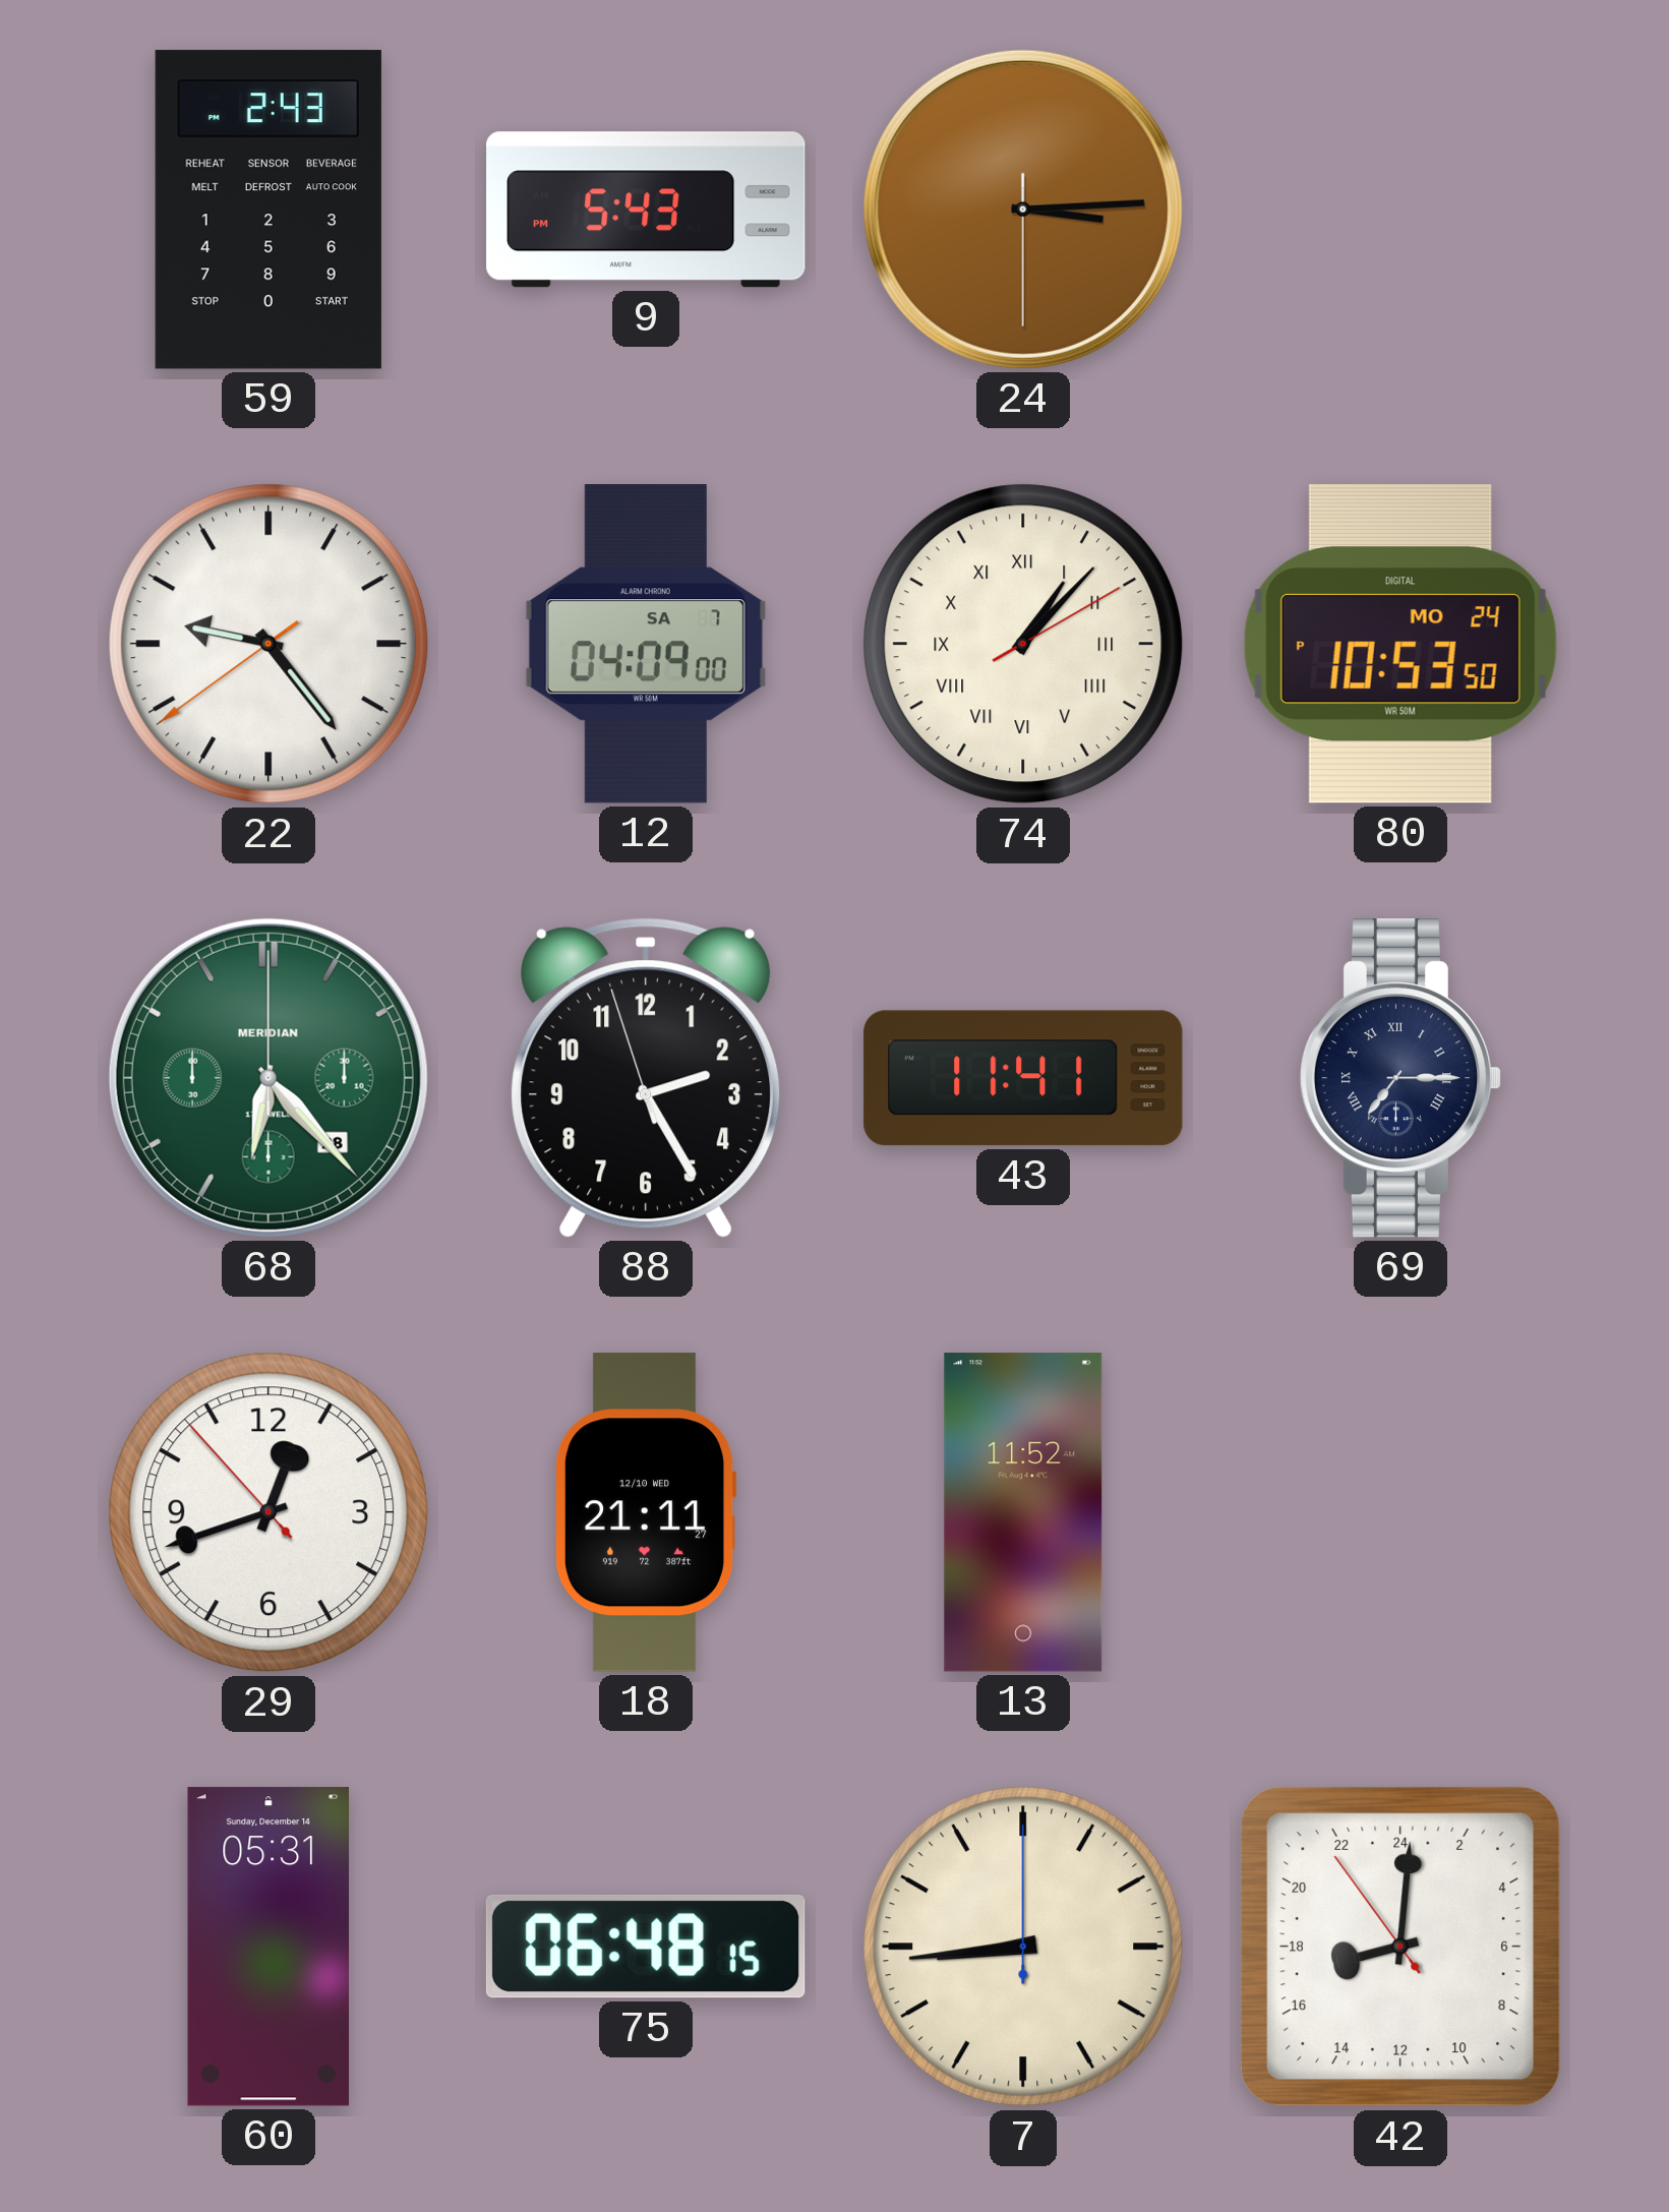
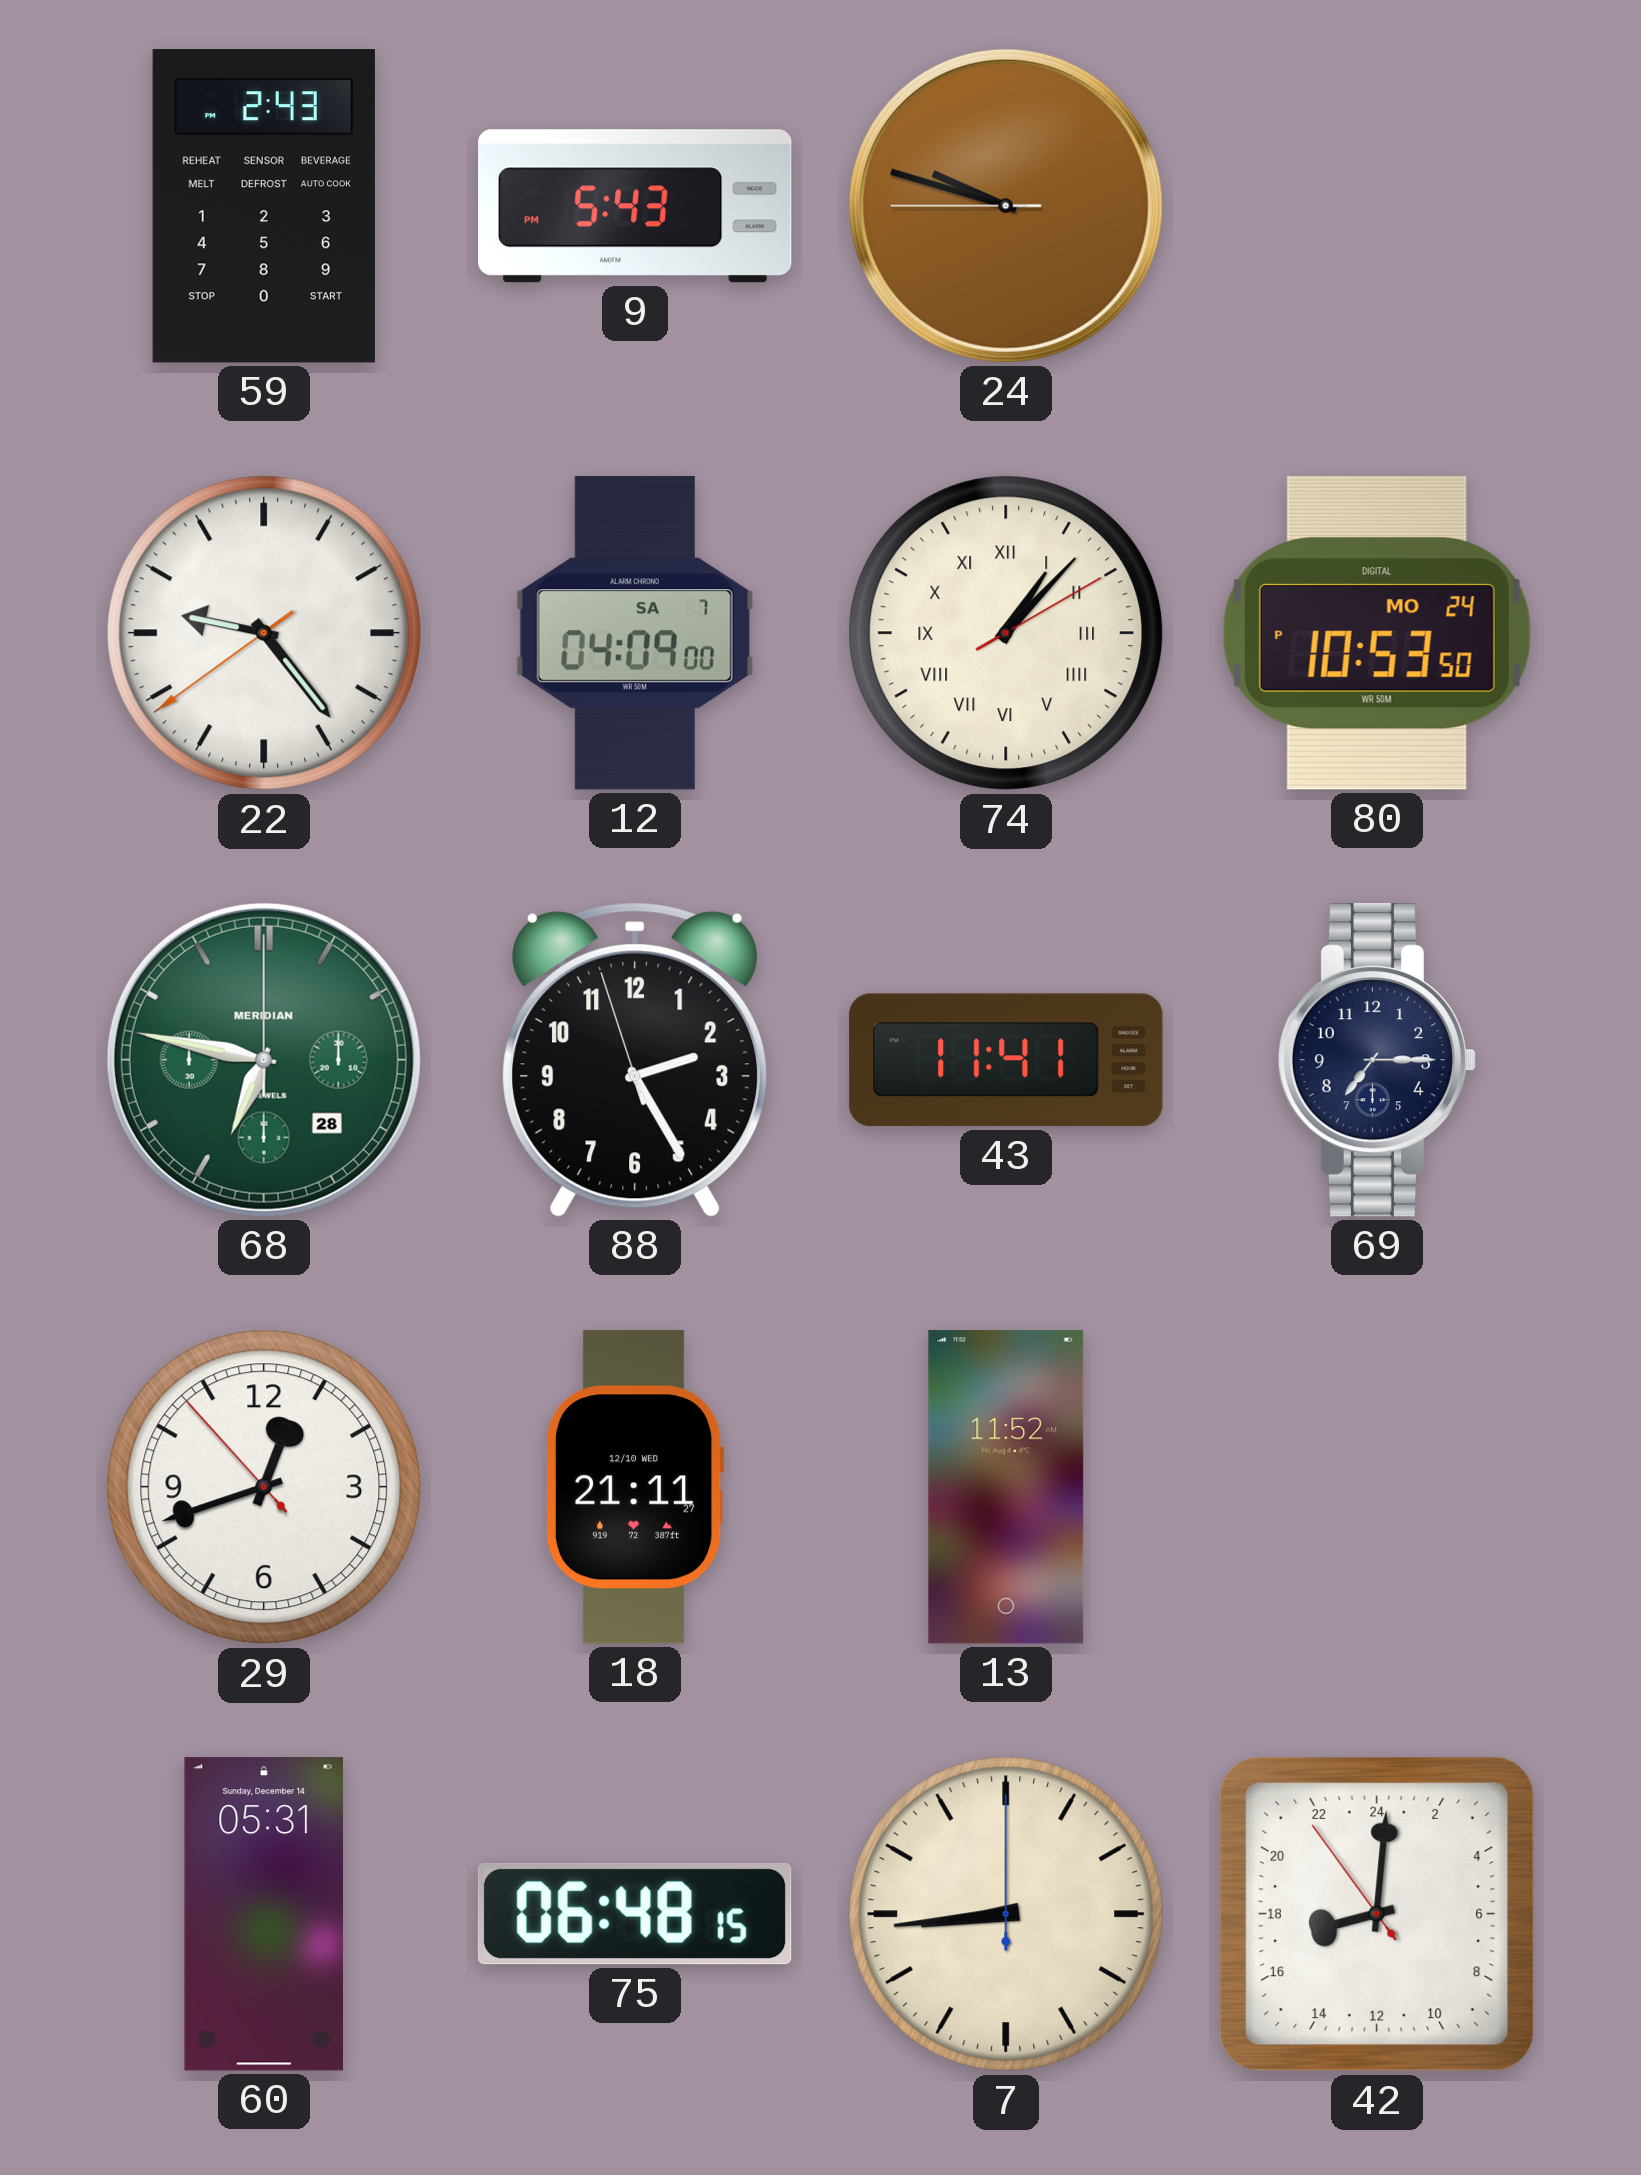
24: 3:14 -> 9:47 (1006, 206)
68: 6:23 -> 6:47 (264, 1060)
69 numerals: Roman -> Arabic (1377, 1060)
